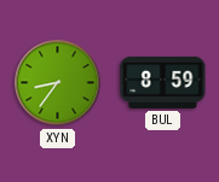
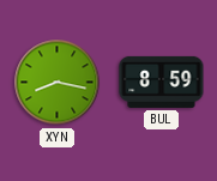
XYN: 8:36 -> 8:17 (58, 83)
